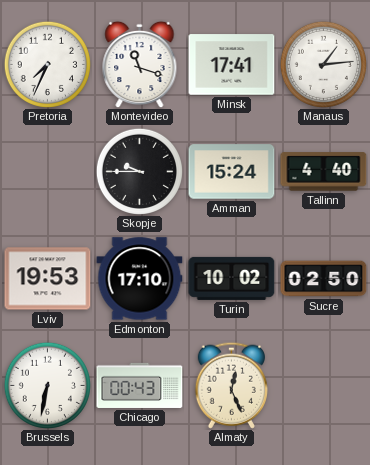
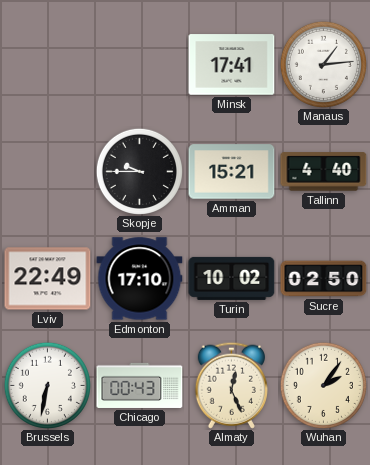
Pretoria: 7:34 -> none (47, 64)
Montevideo: 11:18 -> none (140, 64)
Amman: 15:24 -> 15:21 (232, 172)
Lviv: 19:53 -> 22:49 (48, 279)
Wuhan: none -> 2:06 (323, 385)
